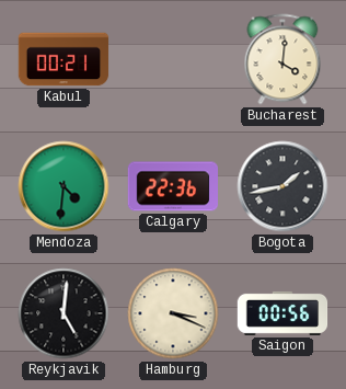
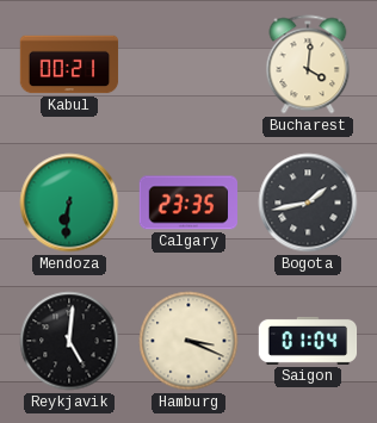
Mendoza: 4:31 -> 6:31 (69, 203)
Calgary: 22:36 -> 23:35 (187, 203)
Saigon: 00:56 -> 01:04 (308, 341)
